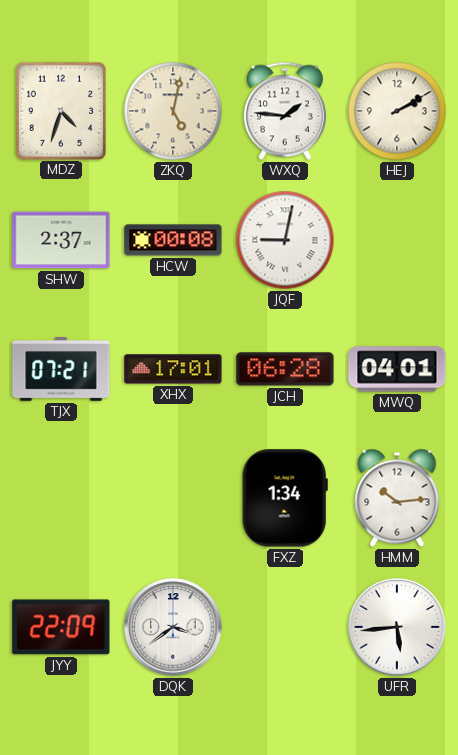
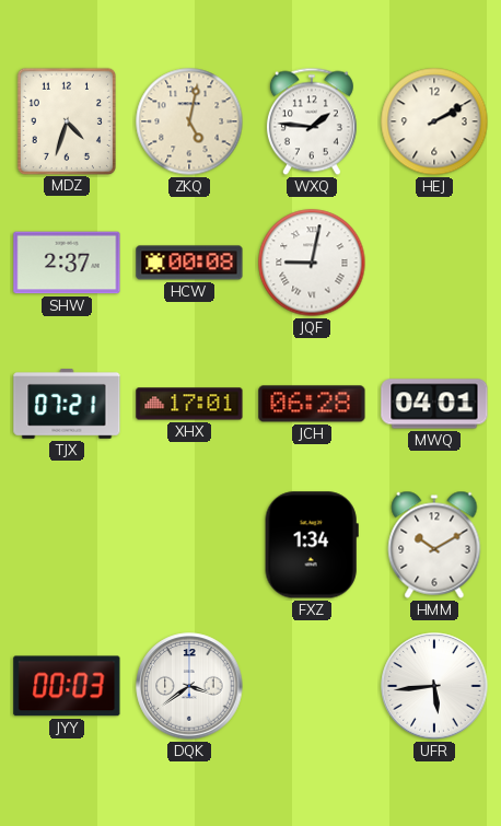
HMM: 10:14 -> 10:10 (434, 545)
JYY: 22:09 -> 00:03 (67, 686)
